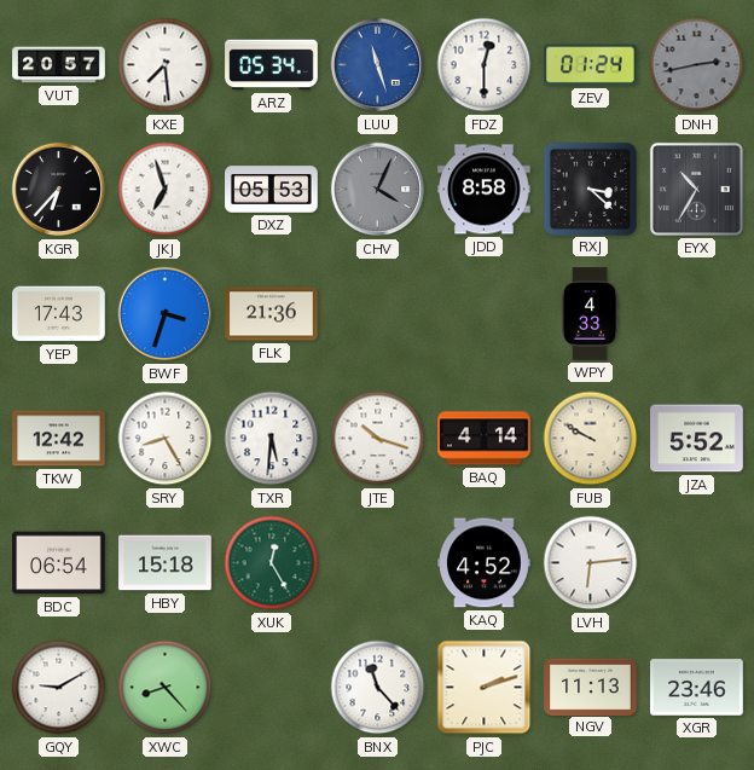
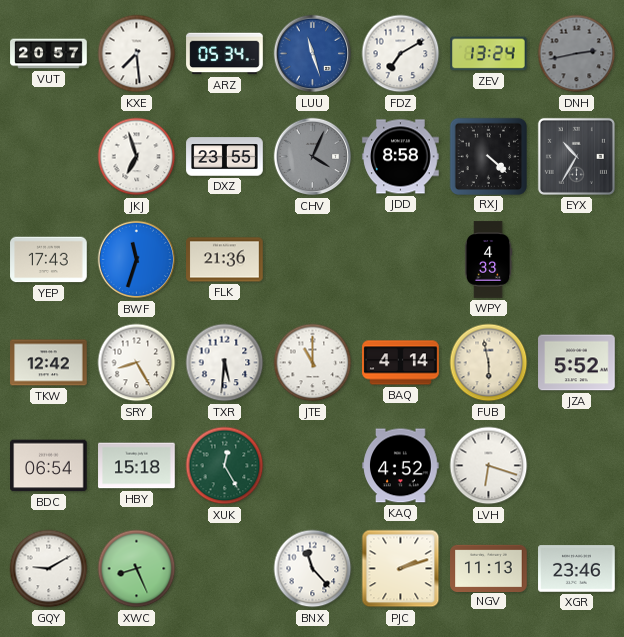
FDZ: 12:30 -> 7:10 (401, 54)
ZEV: 01:24 -> 13:24 (489, 54)
KGR: 6:37 -> none (59, 190)
DXZ: 05:53 -> 23:55 (225, 157)
RXJ: 3:22 -> 4:22 (488, 156)
BWF: 3:33 -> 11:33 (137, 260)
JTE: 10:18 -> 11:00 (313, 363)
FUB: 9:50 -> 5:58 (489, 363)
LVH: 6:14 -> 6:18 (489, 466)
XWC: 8:23 -> 8:26 (137, 569)
